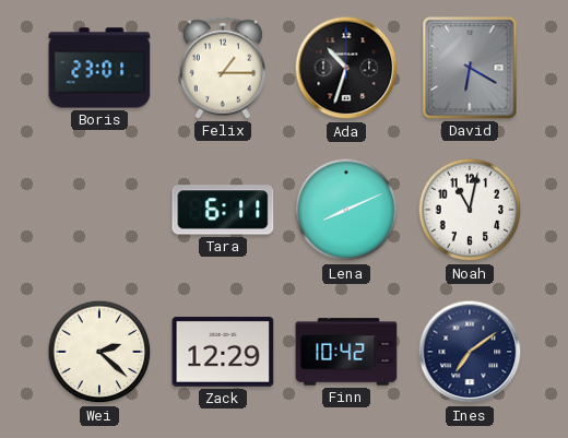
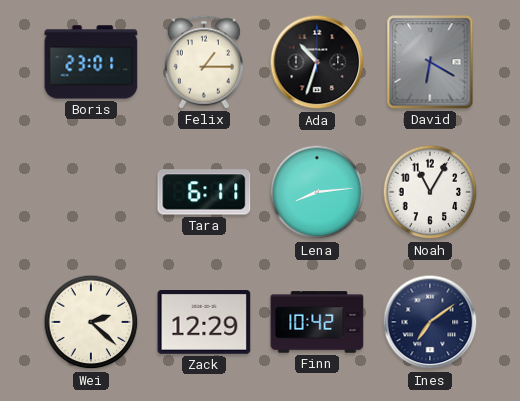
Lena: 8:11 -> 8:14 (317, 192)
Noah: 11:02 -> 11:05 (430, 192)
